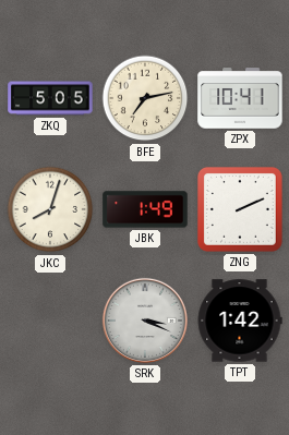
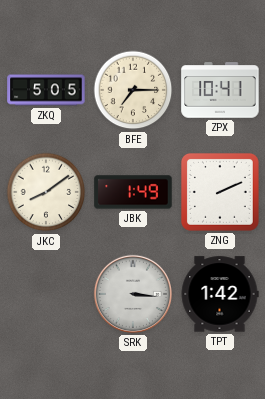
BFE: 7:13 -> 7:15 (133, 90)
JKC: 8:03 -> 8:09 (46, 192)
SRK: 3:19 -> 3:16 (133, 294)
